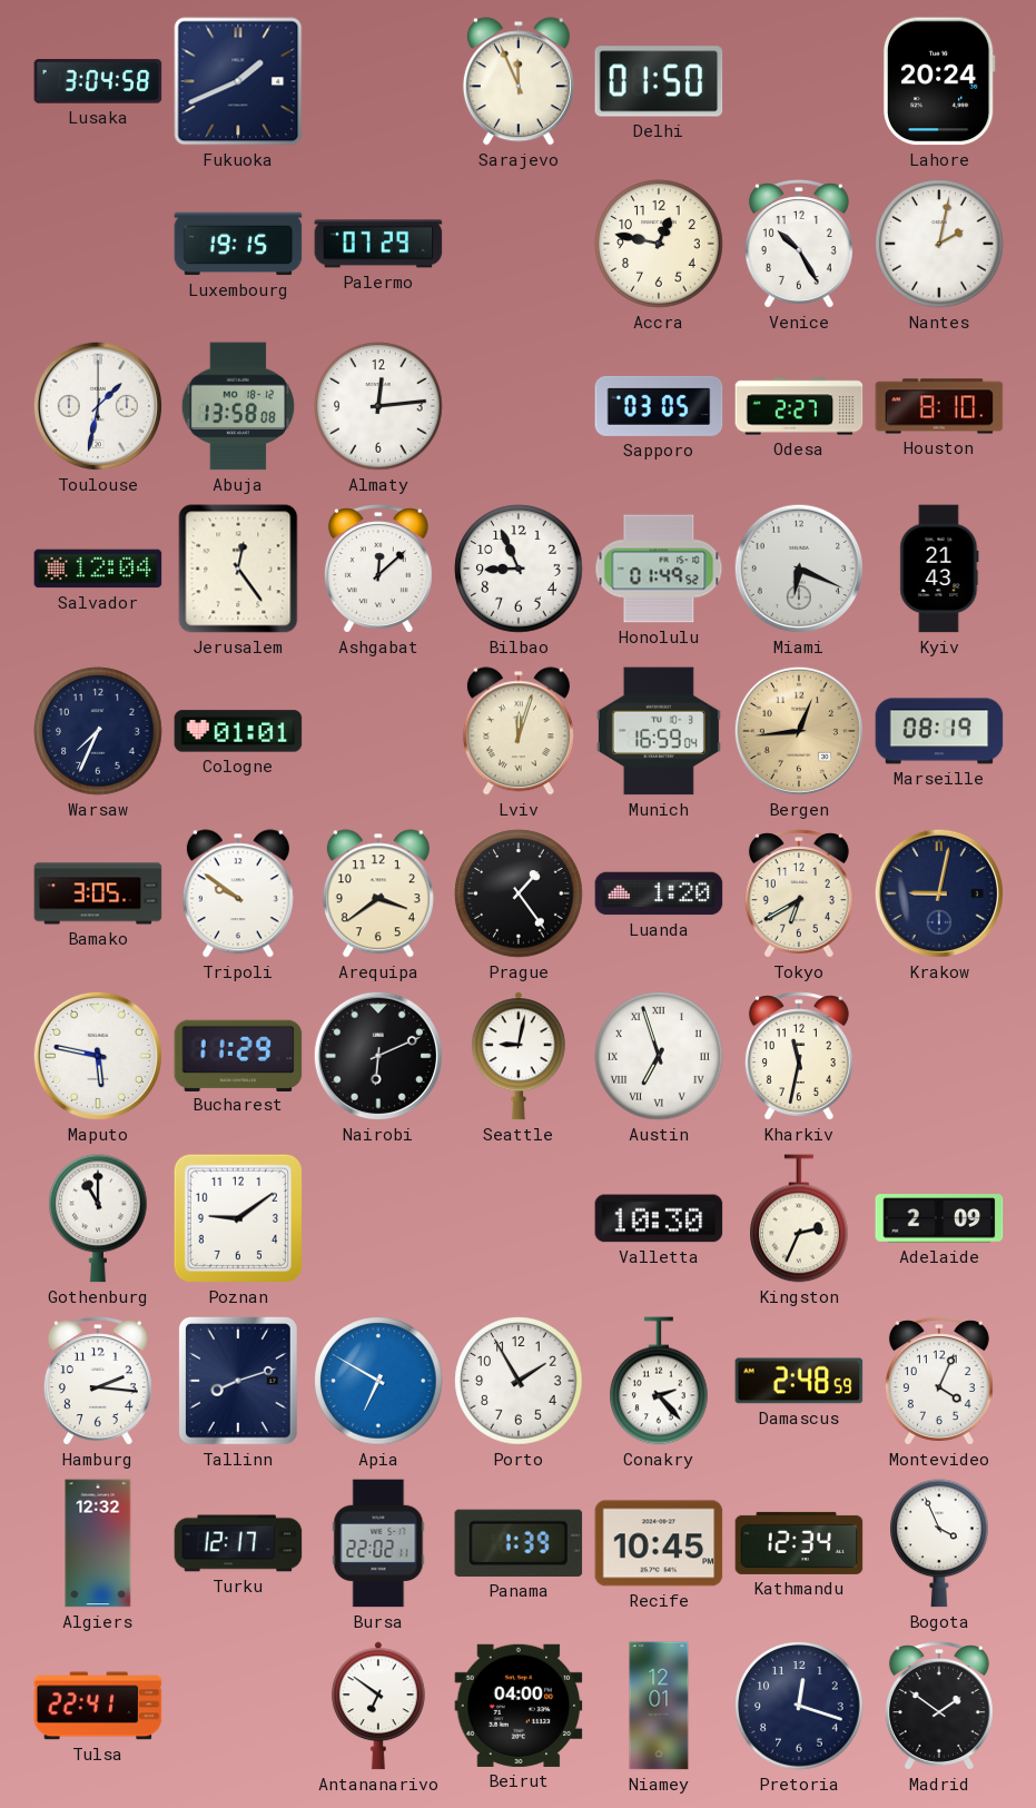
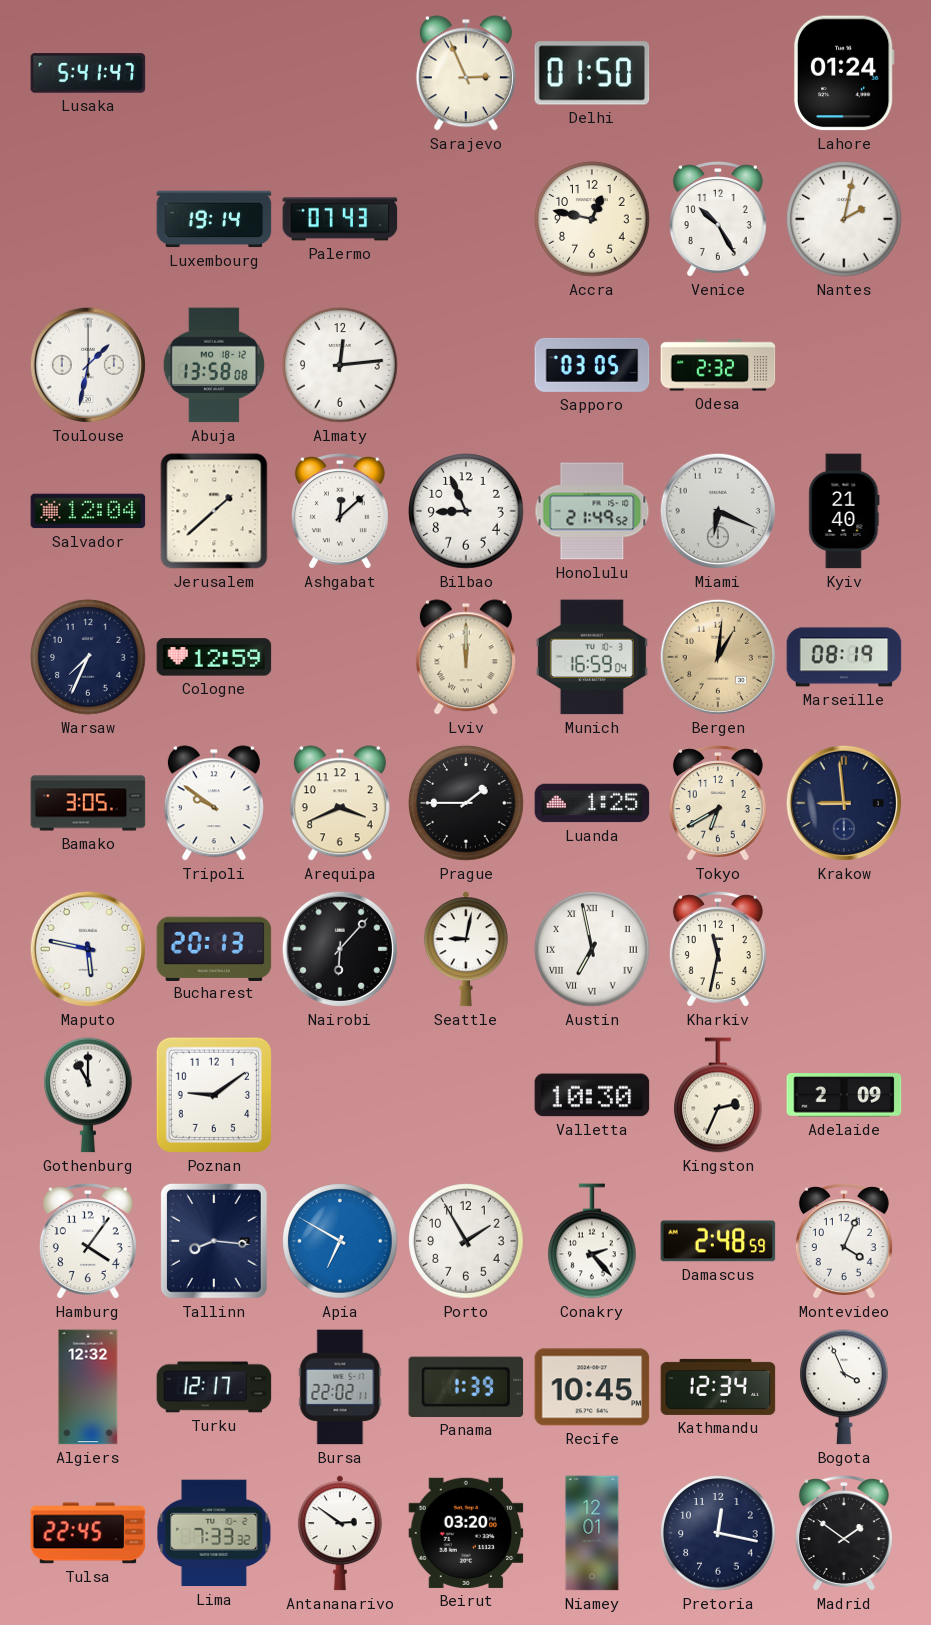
Lusaka: 3:04 -> 5:41 (88, 73)
Fukuoka: 1:41 -> none (238, 81)
Sarajevo: 11:56 -> 2:56 (466, 73)
Lahore: 20:24 -> 01:24 (844, 73)
Luxembourg: 19:15 -> 19:14 (214, 219)
Palermo: 07:29 -> 07:43 (340, 219)
Odesa: 2:27 -> 2:32 (718, 365)
Houston: 8:10 -> none (939, 406)
Jerusalem: 12:24 -> 1:38 (214, 511)
Honolulu: 01:49 -> 21:49 (592, 511)
Kyiv: 21:43 -> 21:40 (844, 511)
Cologne: 01:01 -> 12:59 (214, 657)
Lviv: 12:03 -> 12:00 (466, 657)
Bergen: 12:44 -> 1:01 (718, 657)
Arequipa: 3:39 -> 3:41 (340, 803)
Prague: 1:24 -> 1:45 (466, 803)
Luanda: 1:20 -> 1:25 (592, 803)
Krakow: 9:02 -> 8:59 (844, 803)
Bucharest: 11:29 -> 20:13 (214, 948)
Nairobi: 6:11 -> 6:07 (340, 949)
Austin: 6:57 -> 6:58 (592, 949)
Hamburg: 2:16 -> 4:06 (88, 1241)
Tallinn: 8:12 -> 8:16 (214, 1242)
Tulsa: 22:41 -> 22:45 (88, 1533)
Lima: none -> 7:33 (214, 1533)
Antananarivo: 6:51 -> 2:51 (340, 1533)
Beirut: 04:00 -> 03:20 (466, 1533)
Pretoria: 12:18 -> 12:17 (718, 1533)
